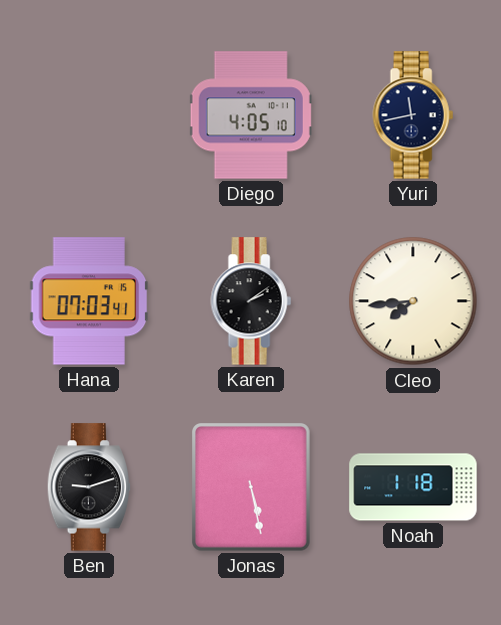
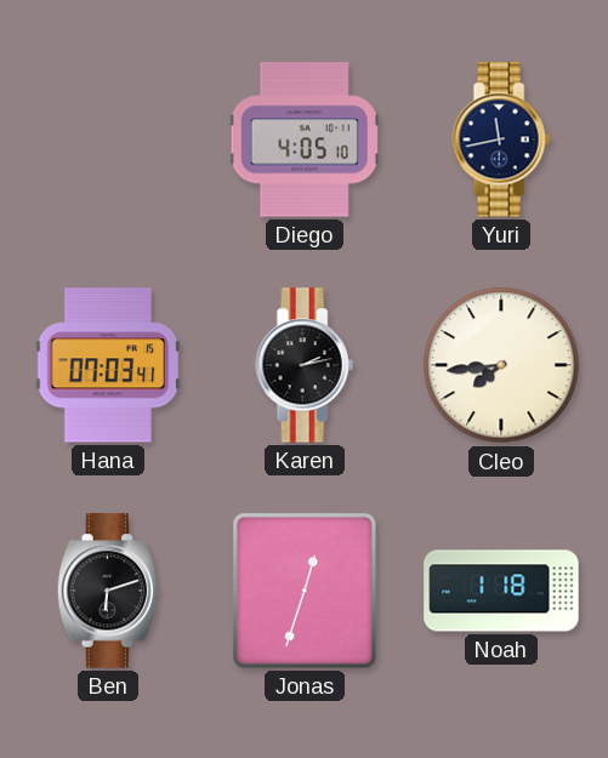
Karen: 2:09 -> 2:13 (305, 365)
Ben: 9:12 -> 6:12 (108, 591)
Jonas: 5:28 -> 12:33 (306, 591)
